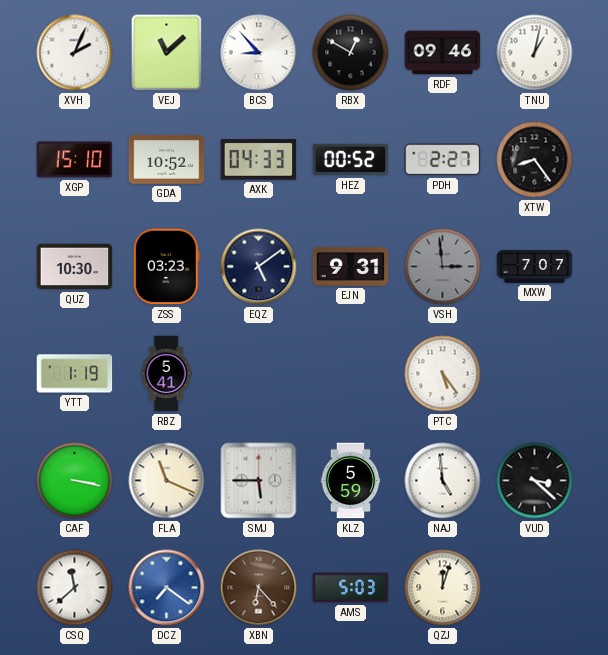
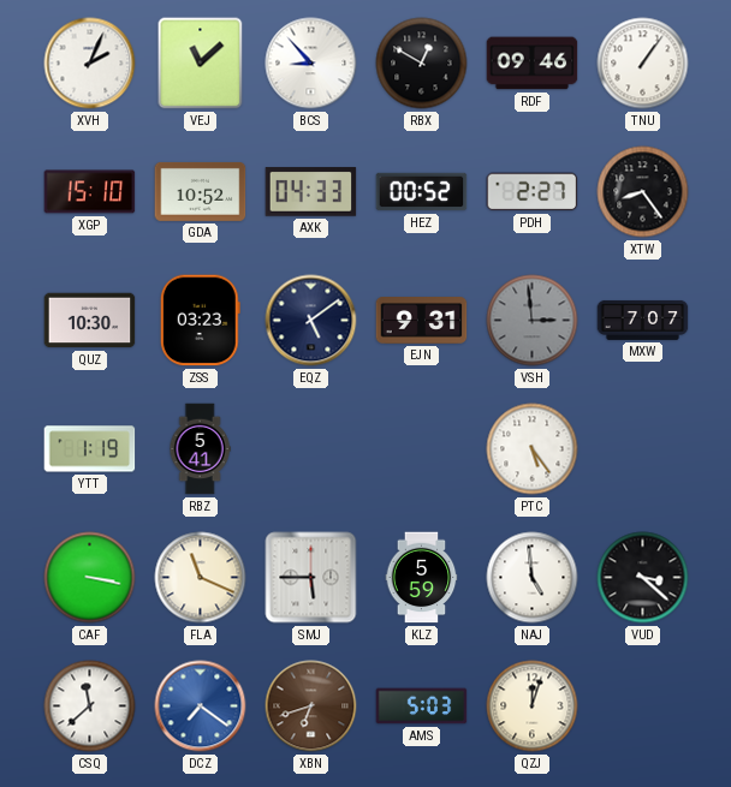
TNU: 1:02 -> 1:06 (643, 64)
XBN: 6:23 -> 6:42 (311, 706)
